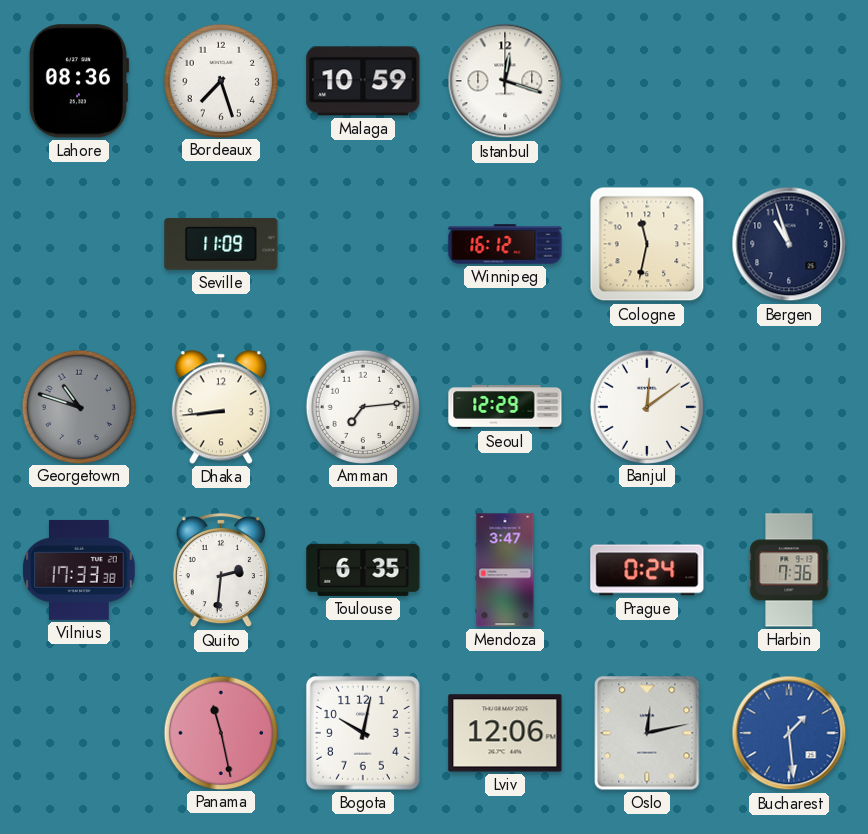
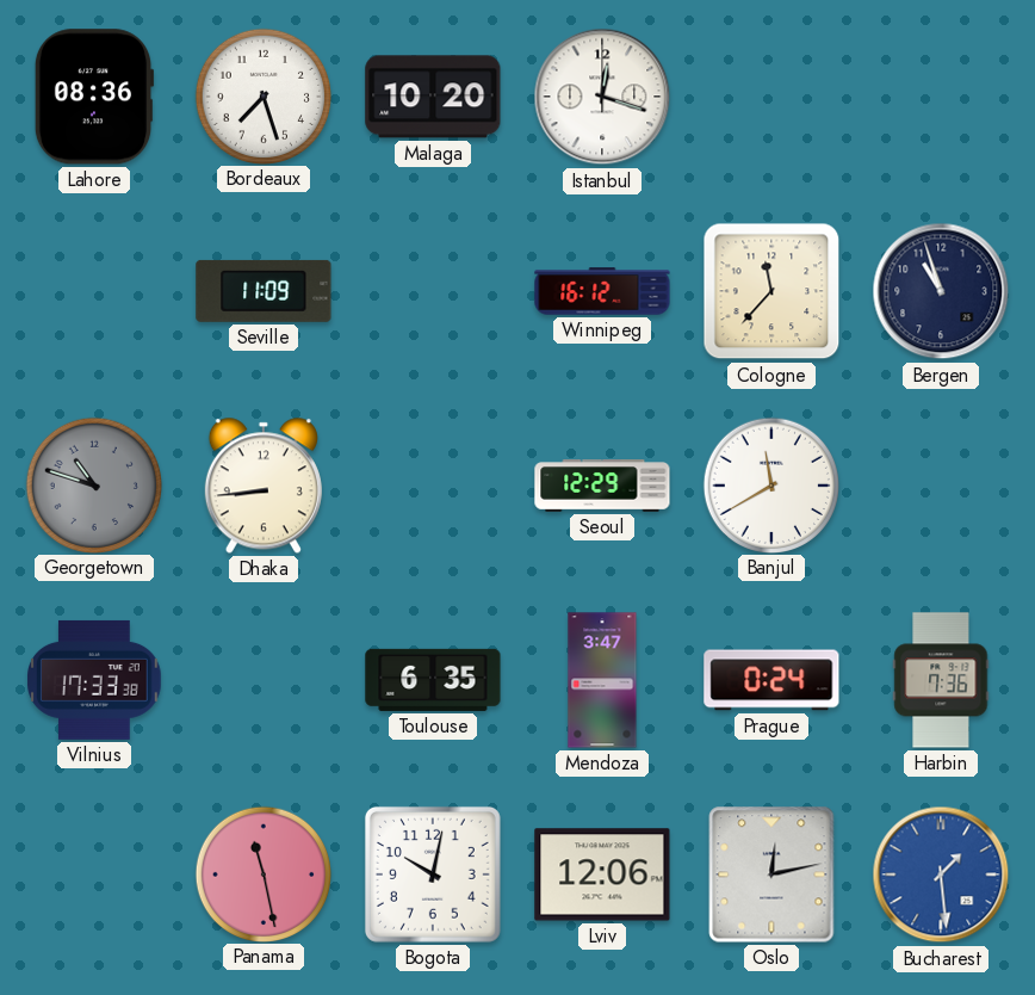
Malaga: 10:59 -> 10:20 (433, 97)
Cologne: 11:32 -> 11:37 (771, 291)
Amman: 7:14 -> none (362, 406)
Banjul: 12:09 -> 11:40 (770, 484)
Quito: 2:31 -> none (221, 570)
